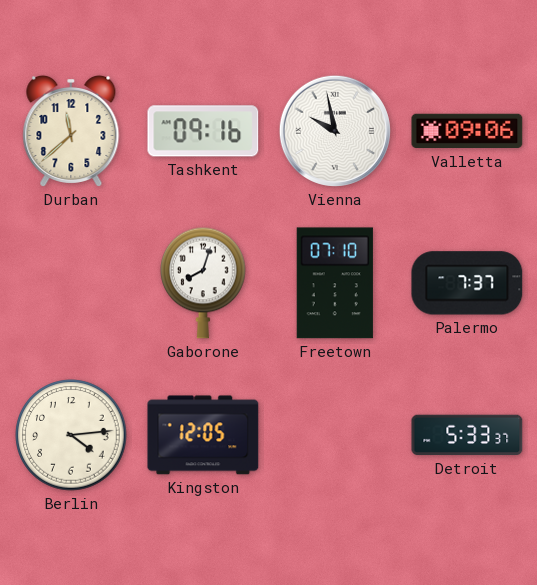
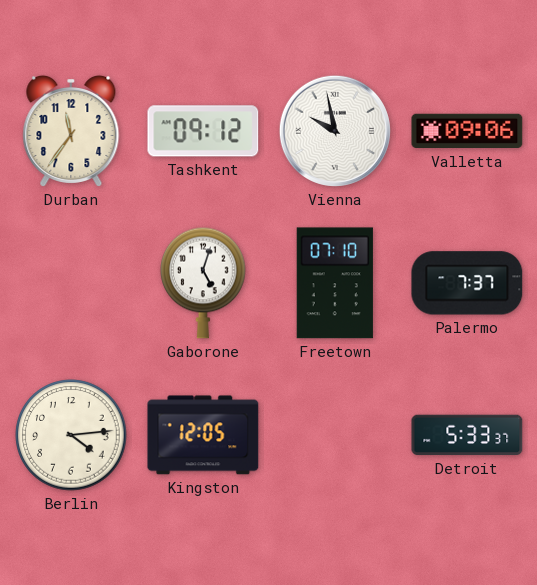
Durban: 11:38 -> 11:36 (71, 131)
Tashkent: 09:16 -> 09:12 (203, 131)
Gaborone: 8:03 -> 5:03 (203, 283)
